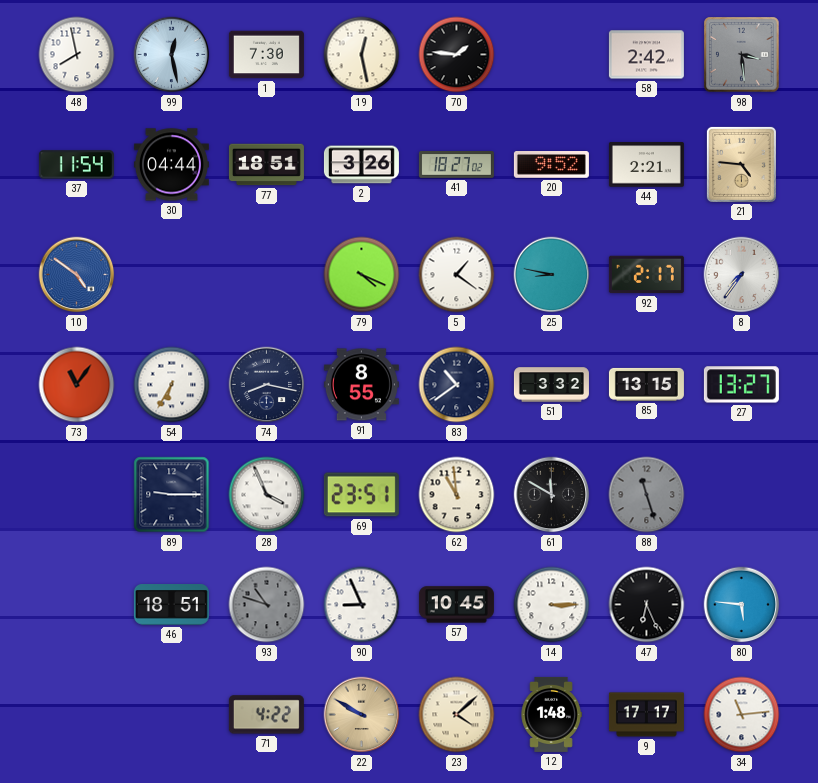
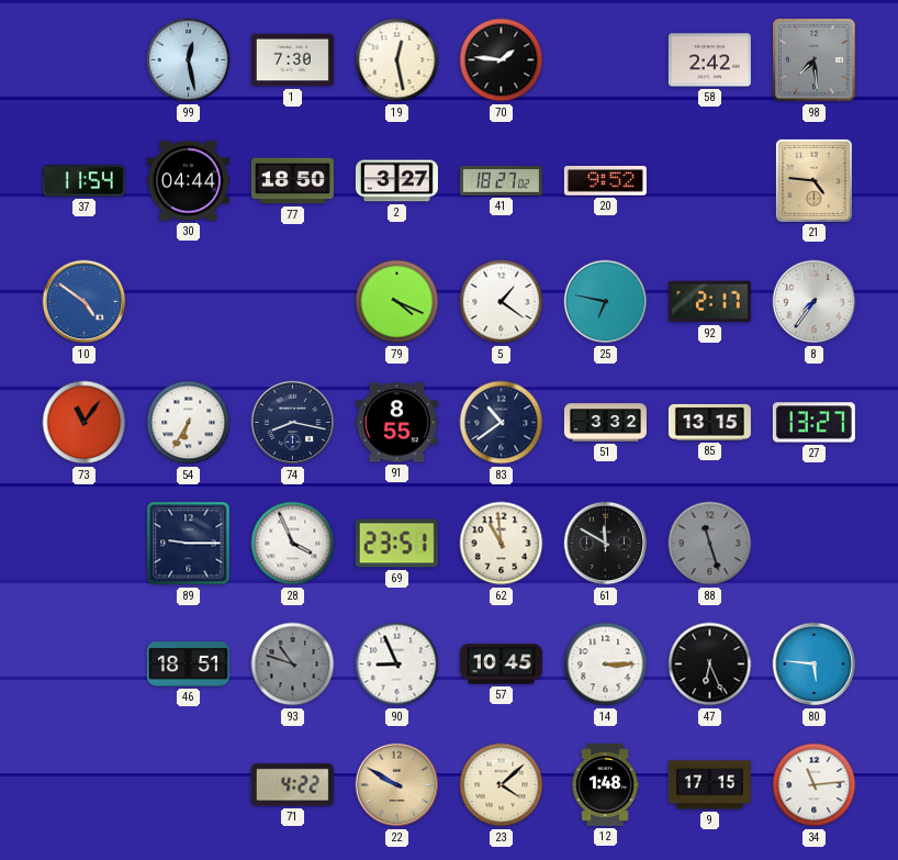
48: 7:58 -> none (77, 55)
98: 3:29 -> 7:29 (815, 60)
77: 18:51 -> 18:50 (292, 181)
2: 3:26 -> 3:27 (396, 181)
44: 2:21 -> none (646, 165)
25: 8:47 -> 6:47 (606, 302)
9: 17:17 -> 17:15 (709, 785)
